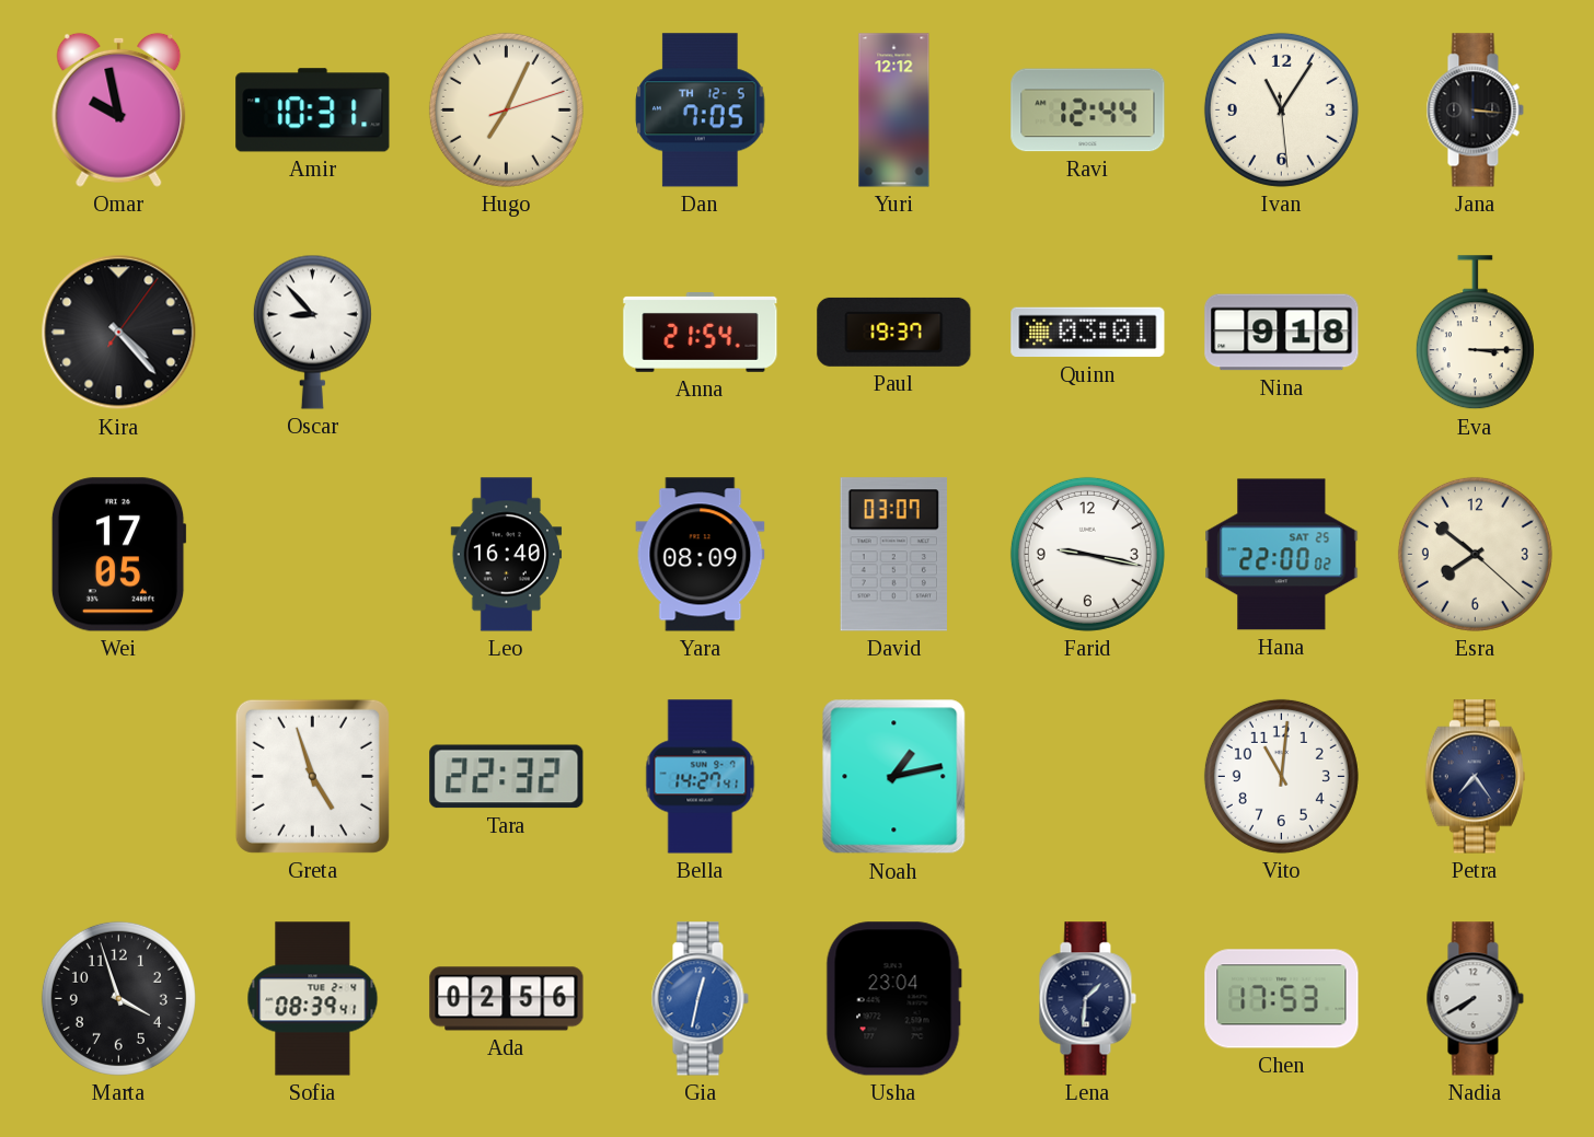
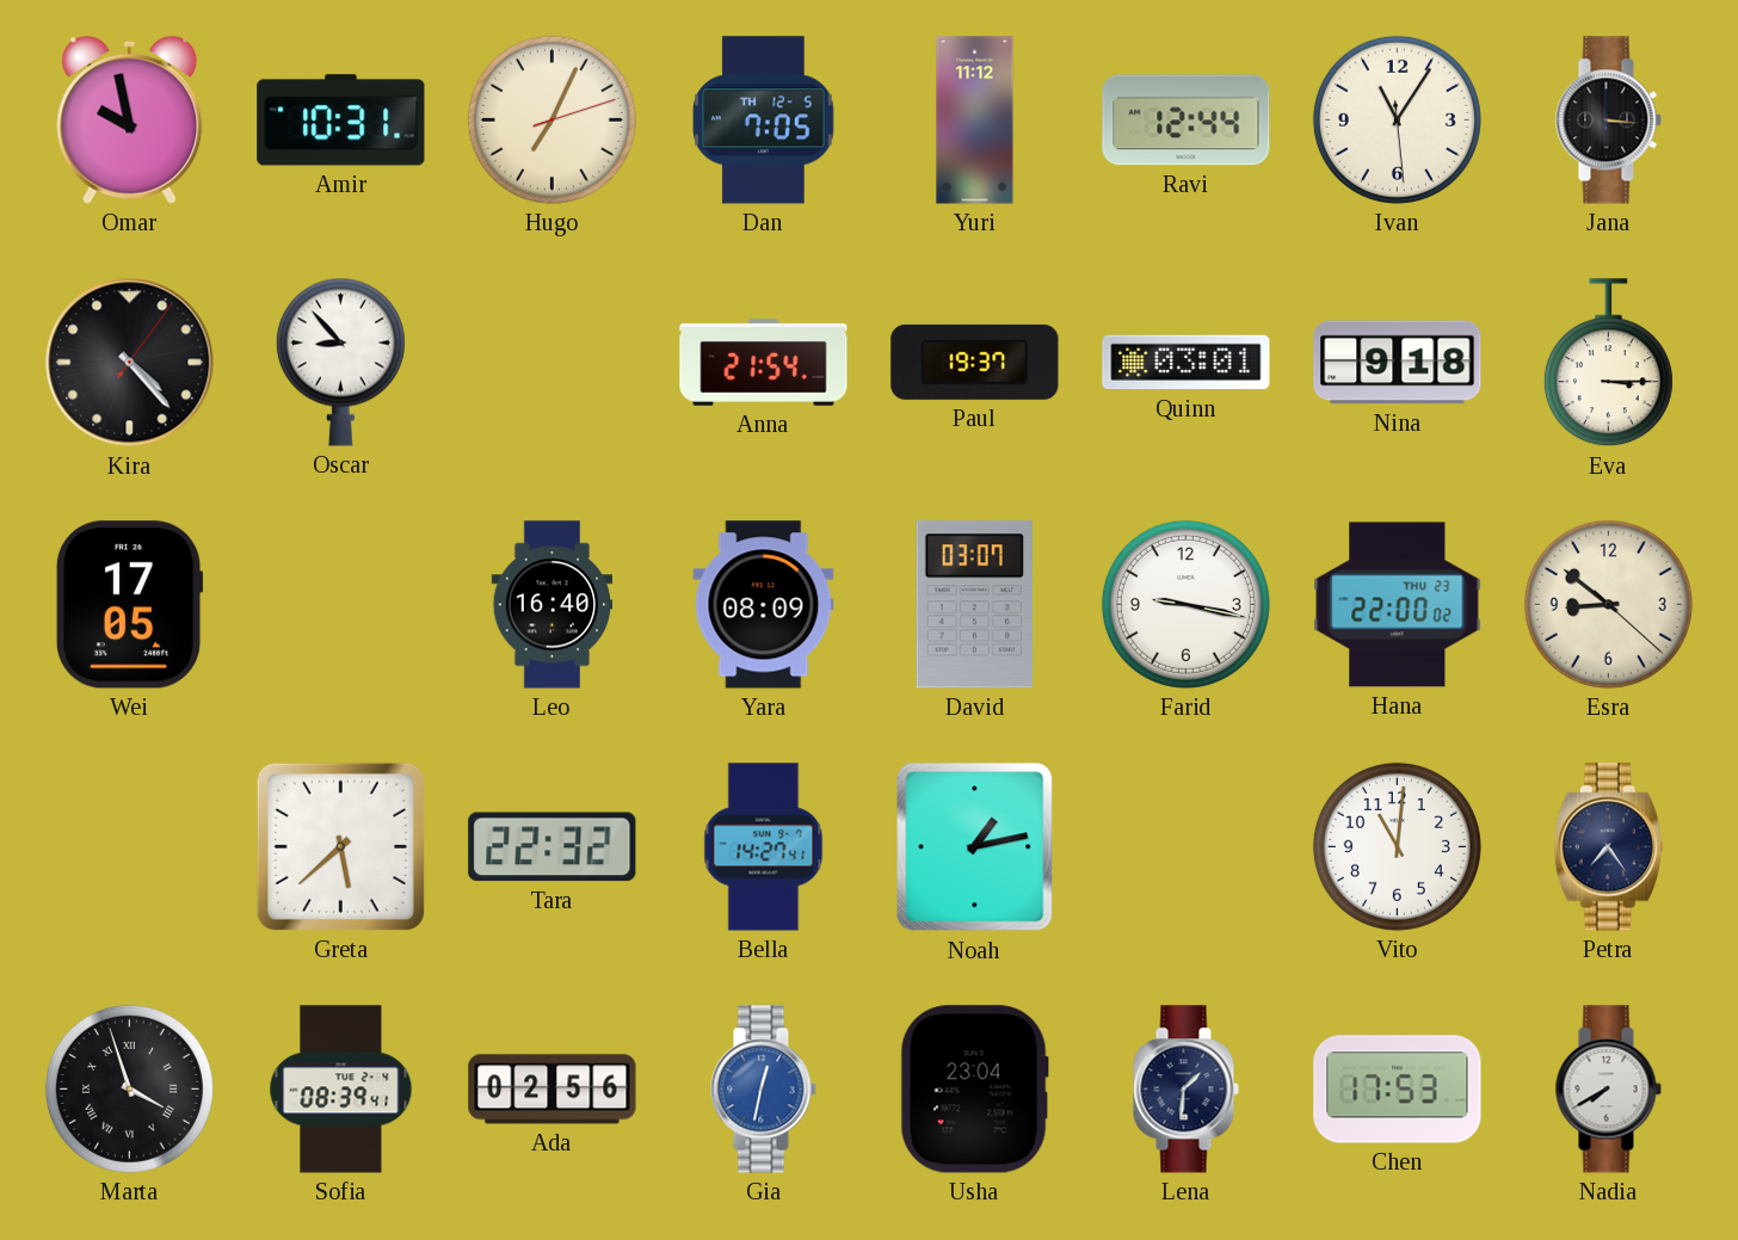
Yuri: 12:12 -> 11:12 (975, 121)
Hana date: SAT 25 -> THU 23 (1398, 605)
Esra: 7:51 -> 8:51 (1608, 604)
Greta: 4:57 -> 5:38 (340, 846)
Marta numerals: Arabic -> Roman (129, 1088)
